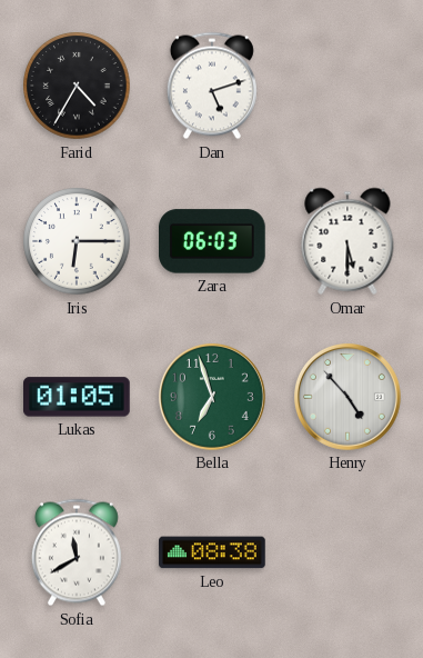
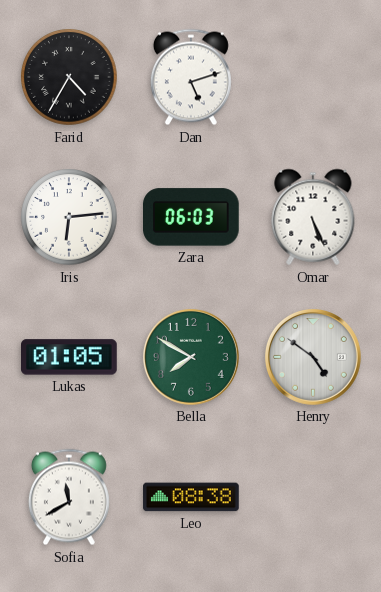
Iris: 6:15 -> 6:14 (69, 217)
Omar: 5:30 -> 5:26 (313, 217)
Bella: 6:57 -> 7:50 (191, 357)
Henry: 4:53 -> 4:51 (313, 357)
